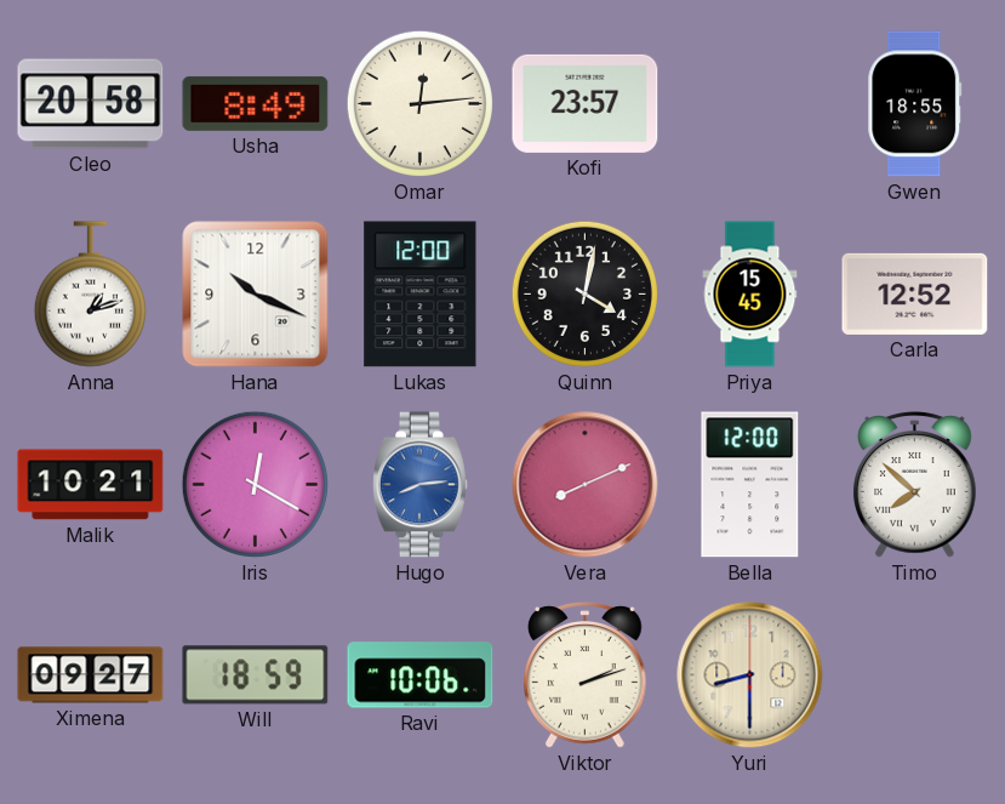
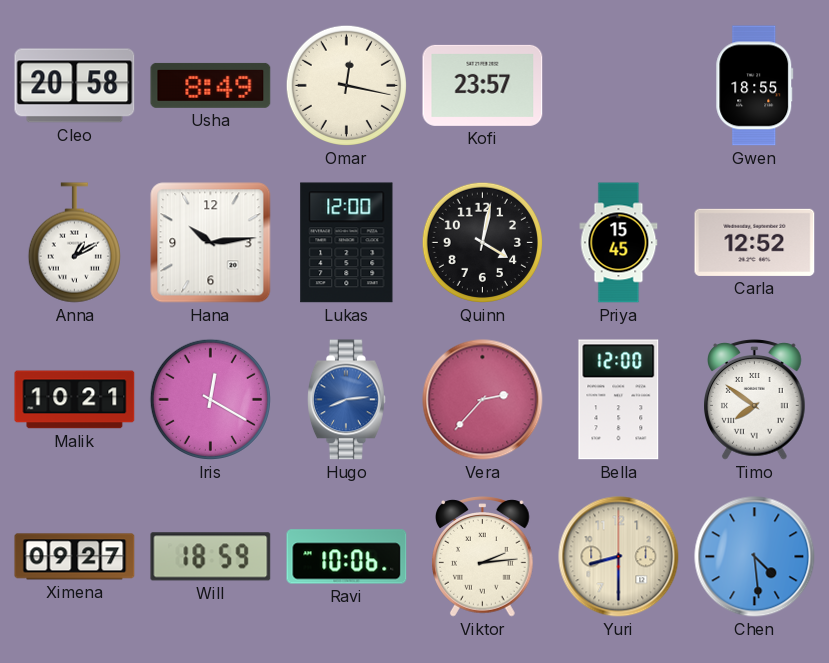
Omar: 12:14 -> 12:17 (346, 85)
Anna: 1:12 -> 1:10 (74, 243)
Hana: 10:19 -> 10:14 (211, 243)
Vera: 8:11 -> 2:37 (483, 400)
Timo: 7:52 -> 7:51 (755, 400)
Viktor: 2:12 -> 2:14 (483, 557)
Chen: none -> 4:29 (755, 557)
